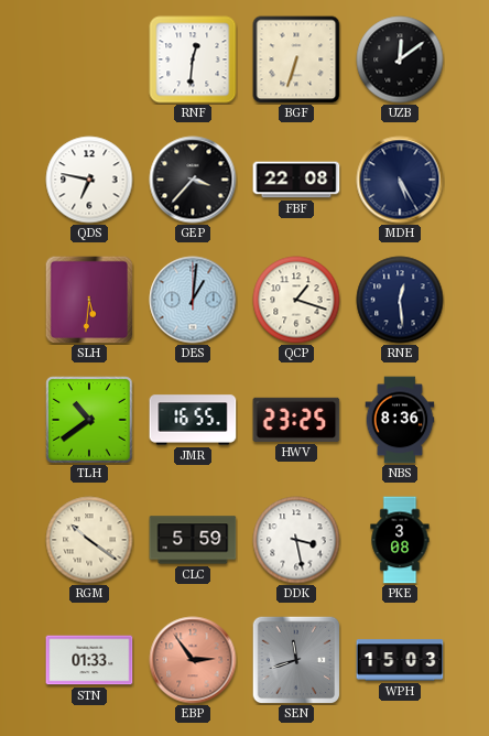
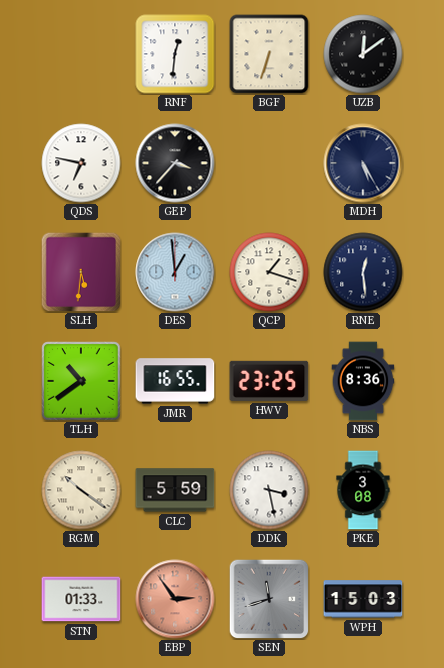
FBF: 22:08 -> none (296, 180)
DES: 1:01 -> 12:59 (175, 272)
